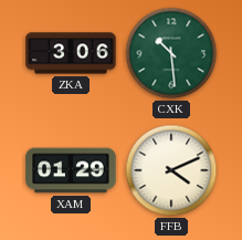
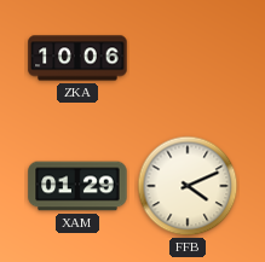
ZKA: 3:06 -> 10:06 (77, 58)
CXK: 10:29 -> none (171, 53)
